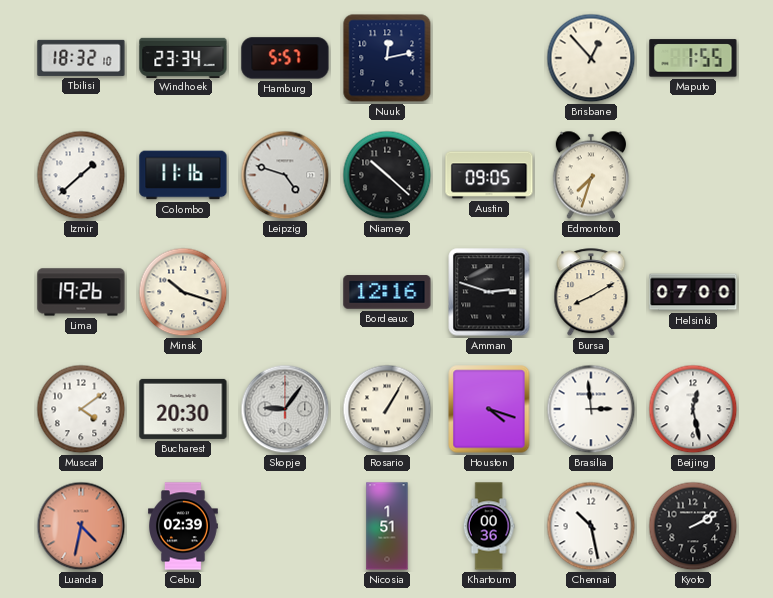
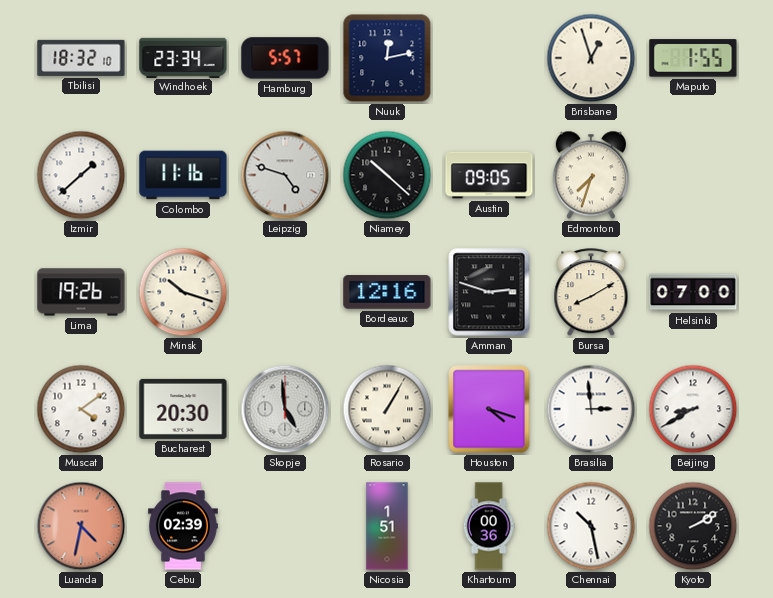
Brisbane: 12:53 -> 12:57 (591, 58)
Skopje: 9:06 -> 4:59 (285, 409)
Beijing: 12:28 -> 8:40 (693, 409)
